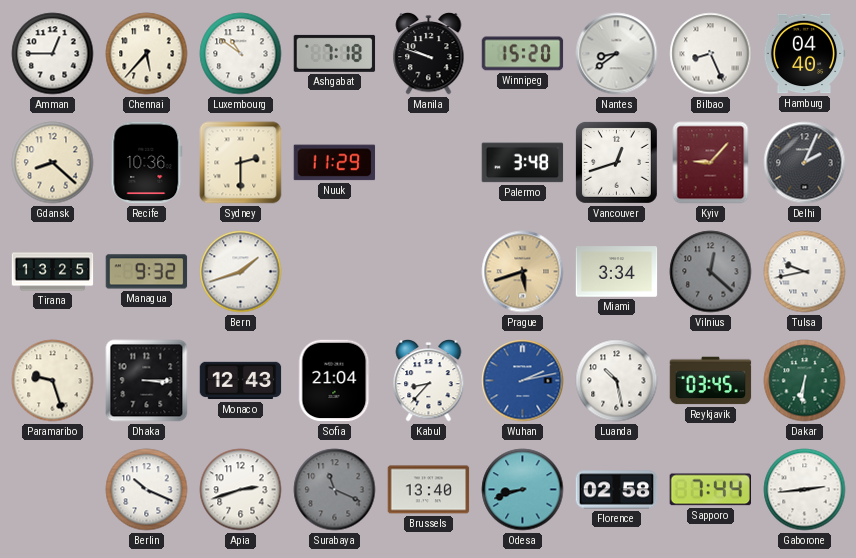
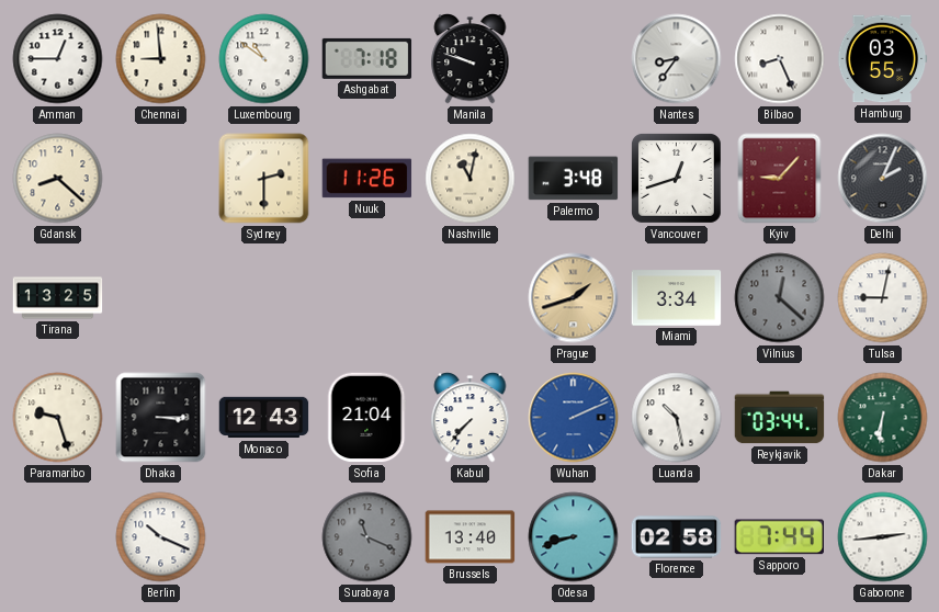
Chennai: 5:37 -> 8:59 (161, 59)
Winnipeg: 15:20 -> none (523, 54)
Nantes: 8:39 -> 8:36 (677, 59)
Hamburg: 04:40 -> 03:55 (882, 59)
Recife: 10:36 -> none (147, 163)
Nuuk: 11:29 -> 11:26 (367, 179)
Nashville: none -> 11:02 (471, 179)
Managua: 9:32 -> none (147, 272)
Bern: 1:42 -> none (241, 272)
Prague: 5:42 -> 1:42 (574, 298)
Tulsa: 9:43 -> 9:02 (883, 298)
Kabul: 8:37 -> 7:37 (471, 418)
Wuhan: 2:13 -> 2:11 (574, 418)
Reykjavik: 03:45 -> 03:44 (780, 418)
Apia: 2:42 -> none (241, 490)
